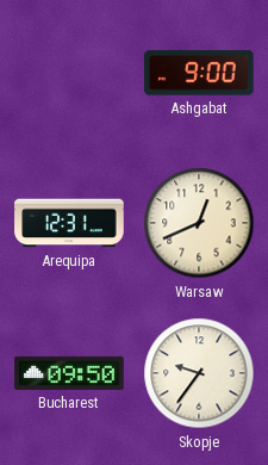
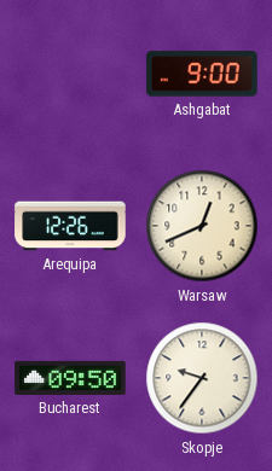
Arequipa: 12:31 -> 12:26 (70, 226)
